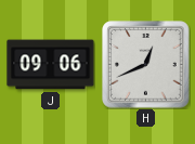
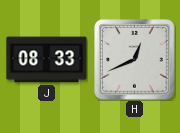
J: 09:06 -> 08:33 (47, 60)
